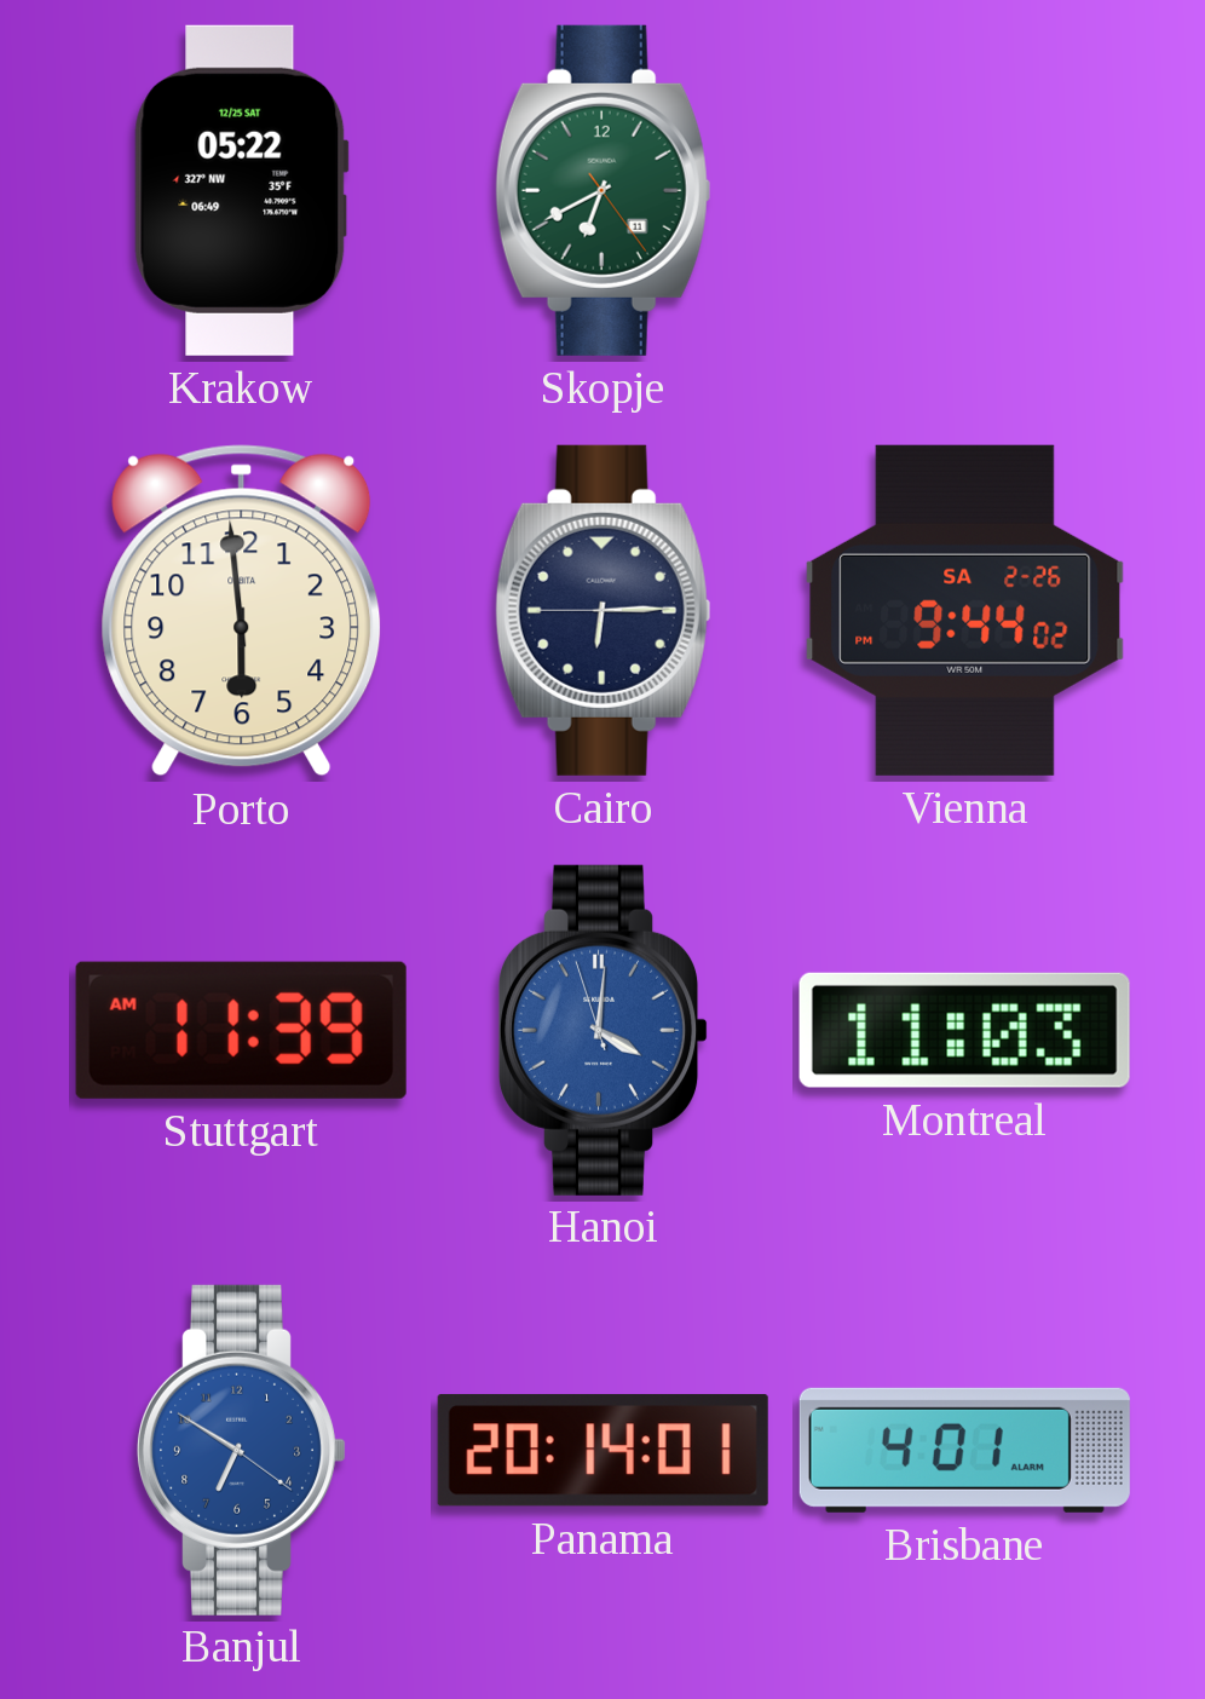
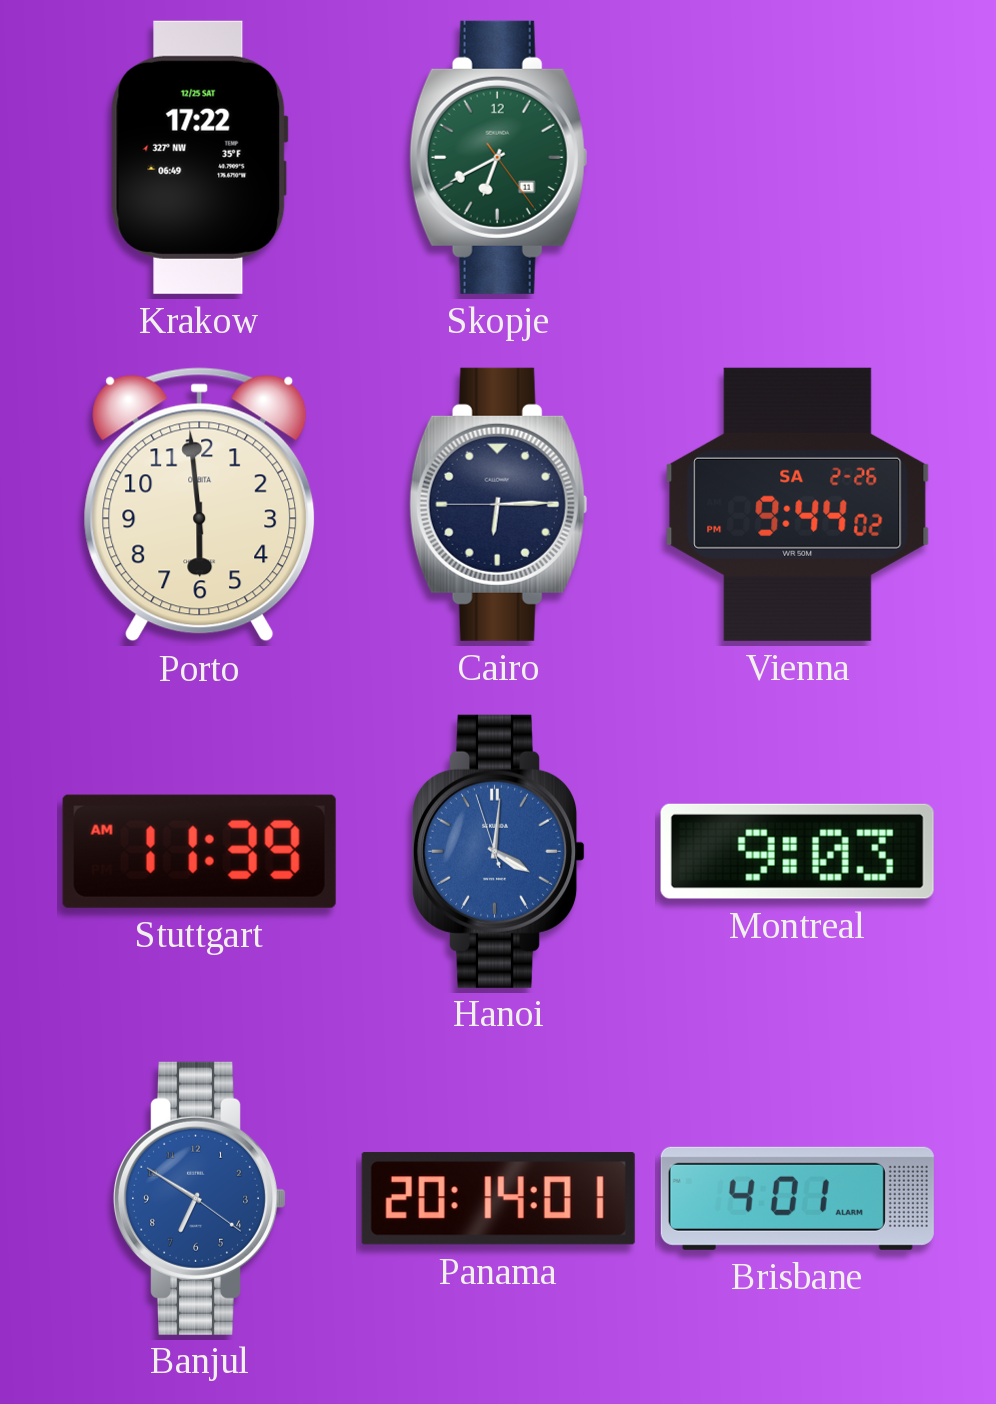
Krakow: 05:22 -> 17:22 (199, 157)
Montreal: 11:03 -> 9:03 (797, 851)
